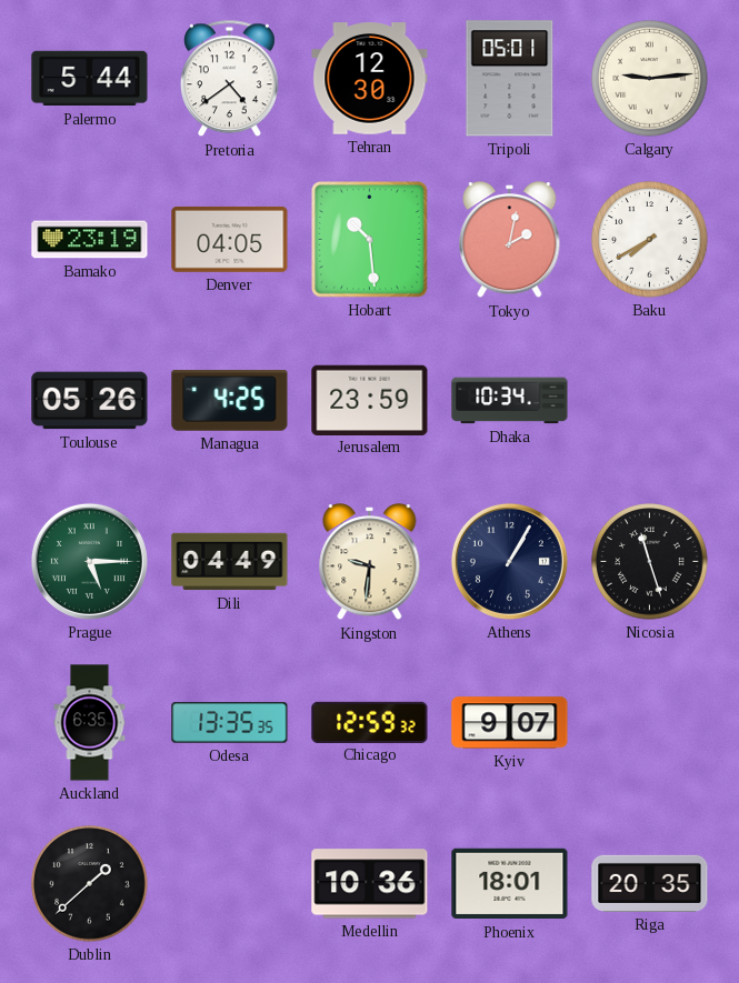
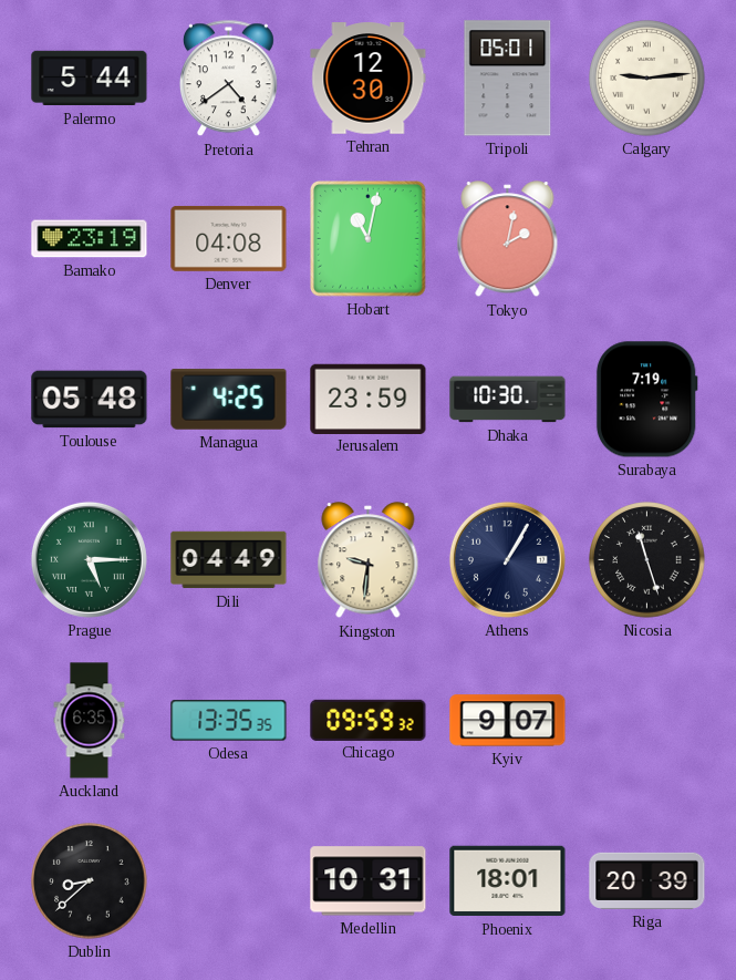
Denver: 04:05 -> 04:08 (229, 238)
Hobart: 10:29 -> 11:02 (369, 239)
Baku: 7:40 -> none (650, 240)
Toulouse: 05:26 -> 05:48 (90, 400)
Dhaka: 10:34 -> 10:30 (508, 400)
Surabaya: none -> 7:19 (646, 400)
Chicago: 12:59 -> 09:59 (369, 720)
Dublin: 1:38 -> 8:38 (90, 881)
Medellin: 10:36 -> 10:31 (369, 881)
Riga: 20:35 -> 20:39 (647, 880)
